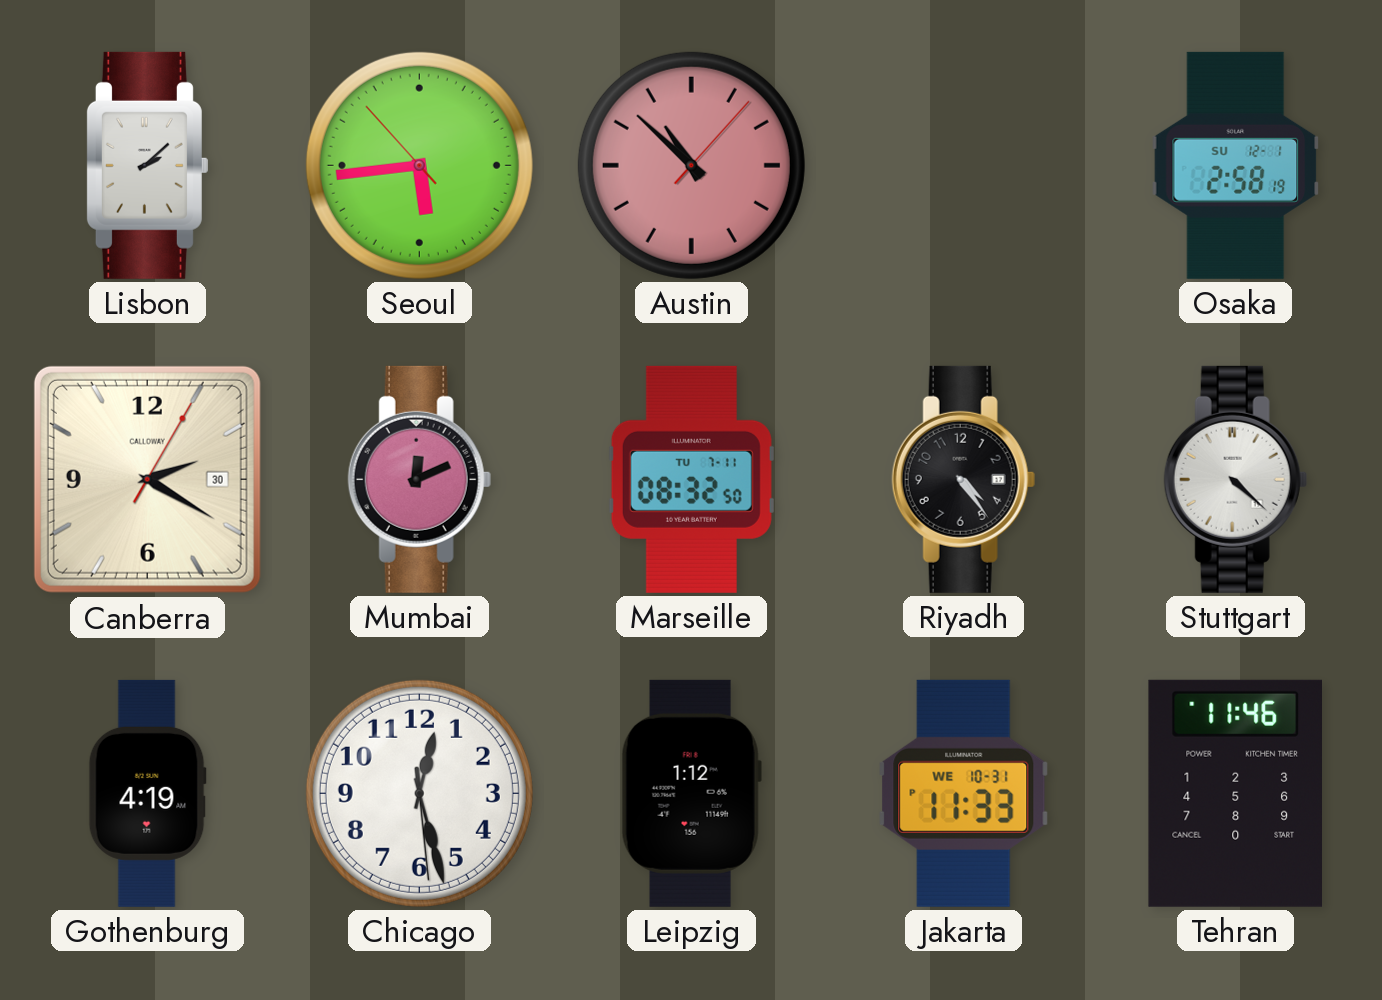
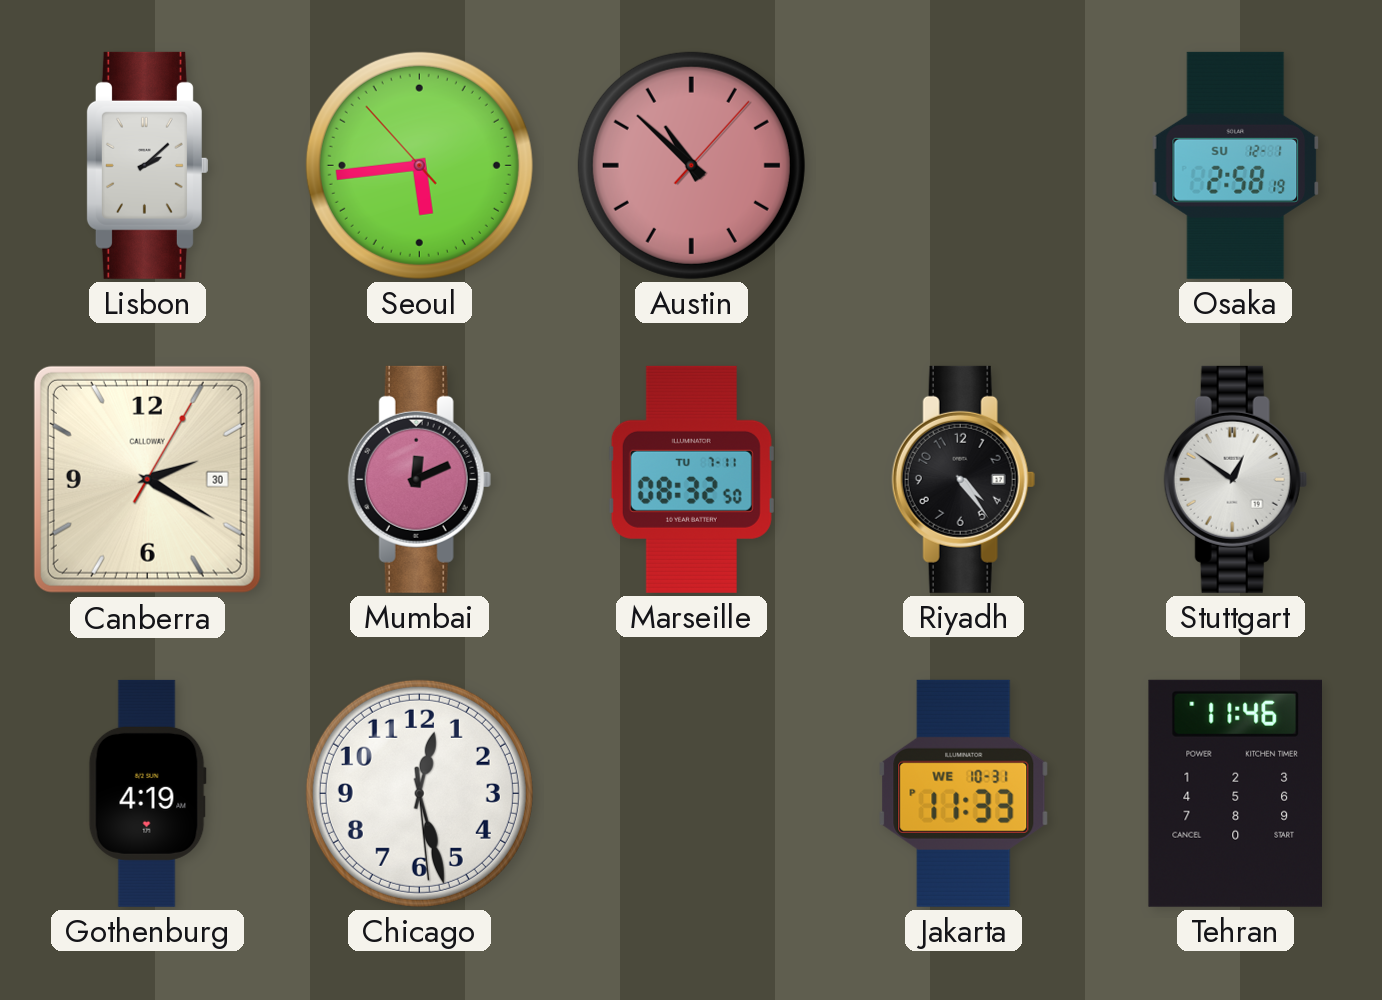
Stuttgart: 4:22 -> 12:51 (1235, 479)
Leipzig: 1:12 -> none (691, 793)
